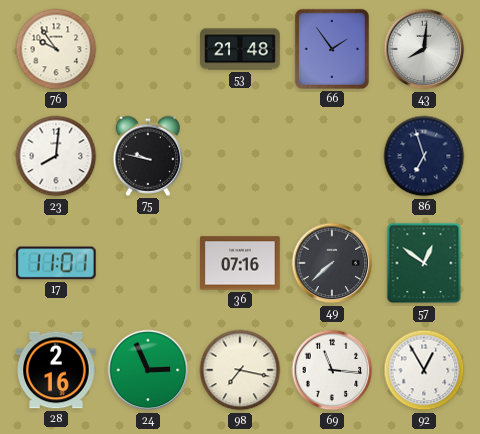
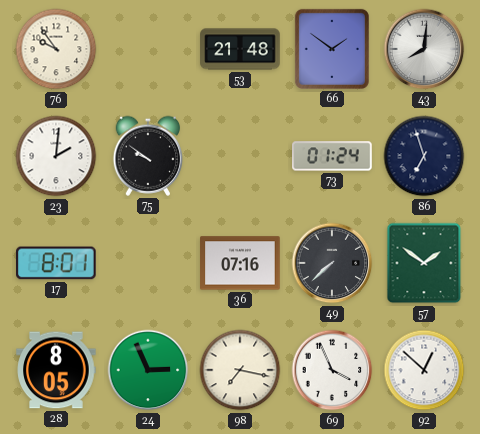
66: 1:54 -> 1:51 (332, 49)
23: 8:01 -> 2:01 (56, 156)
75: 9:47 -> 9:51 (148, 156)
73: none -> 01:24 (332, 156)
17: 11:01 -> 8:01 (57, 263)
57: 12:51 -> 1:51 (424, 263)
28: 2:16 -> 8:05 (56, 370)
69: 11:16 -> 3:56 (332, 370)
92: 12:55 -> 12:52 (424, 370)
